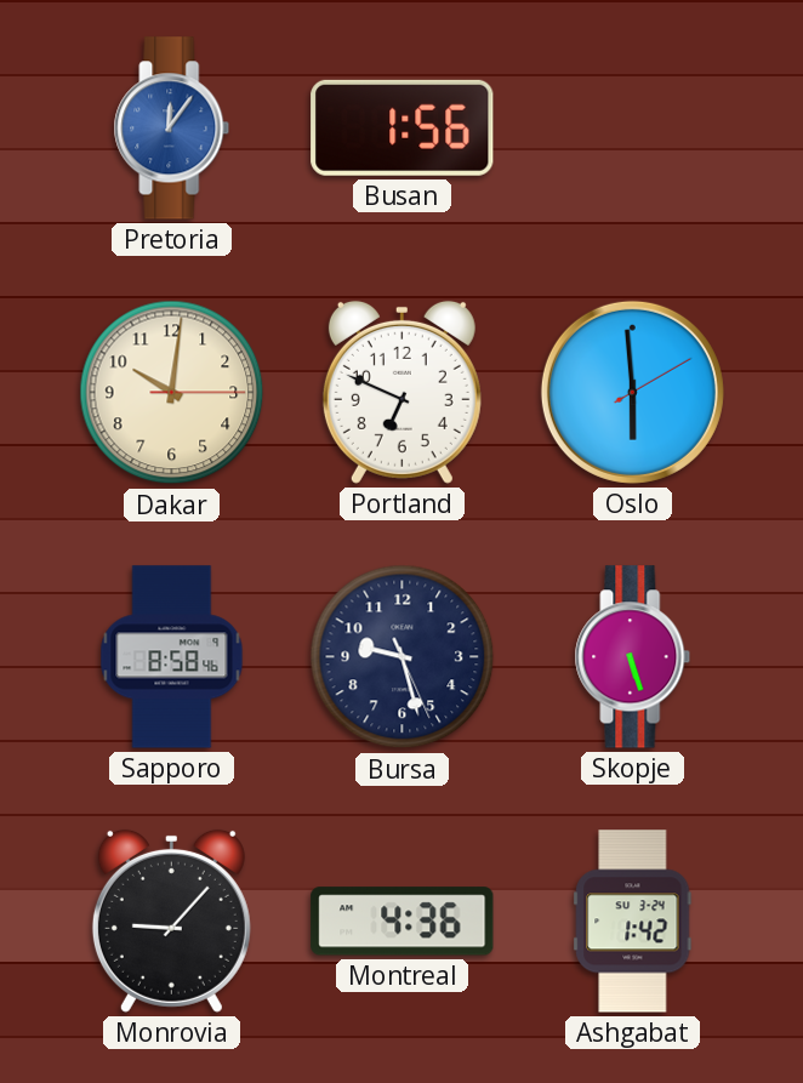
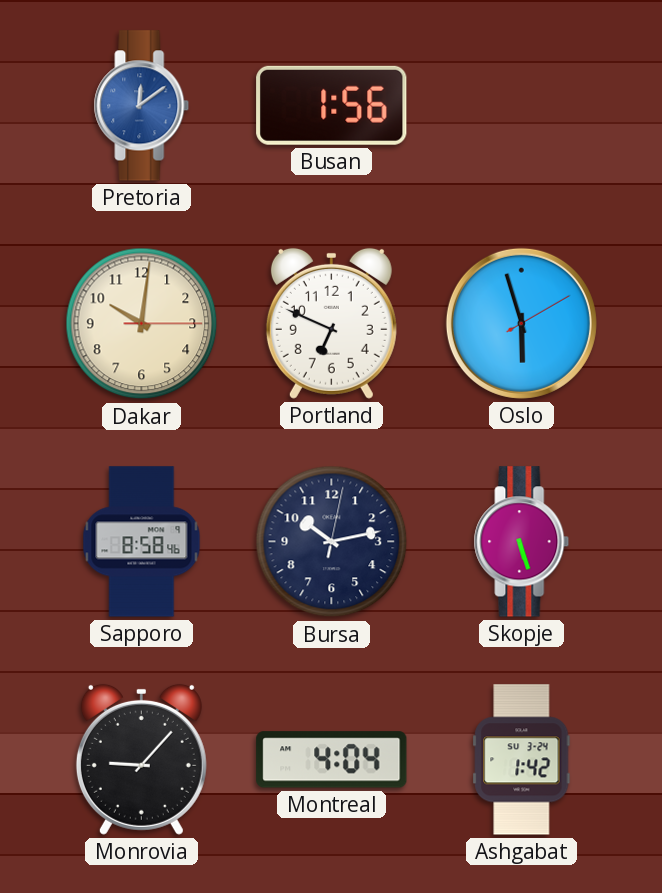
Pretoria: 12:06 -> 12:09 (142, 106)
Oslo: 5:59 -> 5:57 (521, 323)
Bursa: 9:27 -> 10:13 (332, 542)
Montreal: 4:36 -> 4:04 (332, 760)
